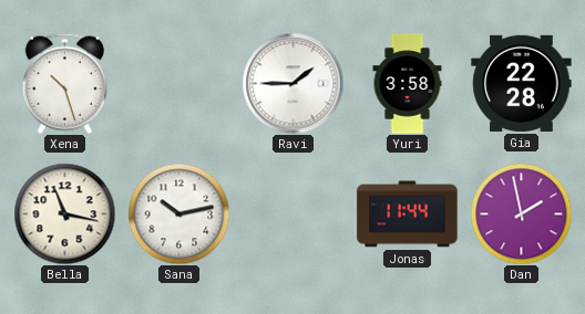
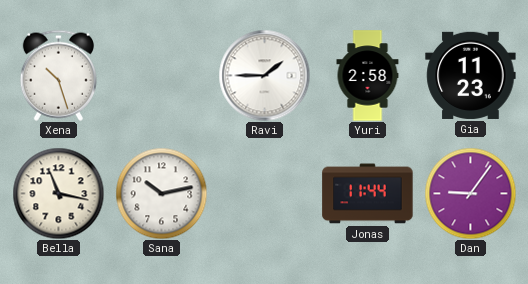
Yuri: 3:58 -> 2:58 (368, 76)
Gia: 22:28 -> 11:23 (471, 75)
Dan: 1:58 -> 9:06 (470, 193)
